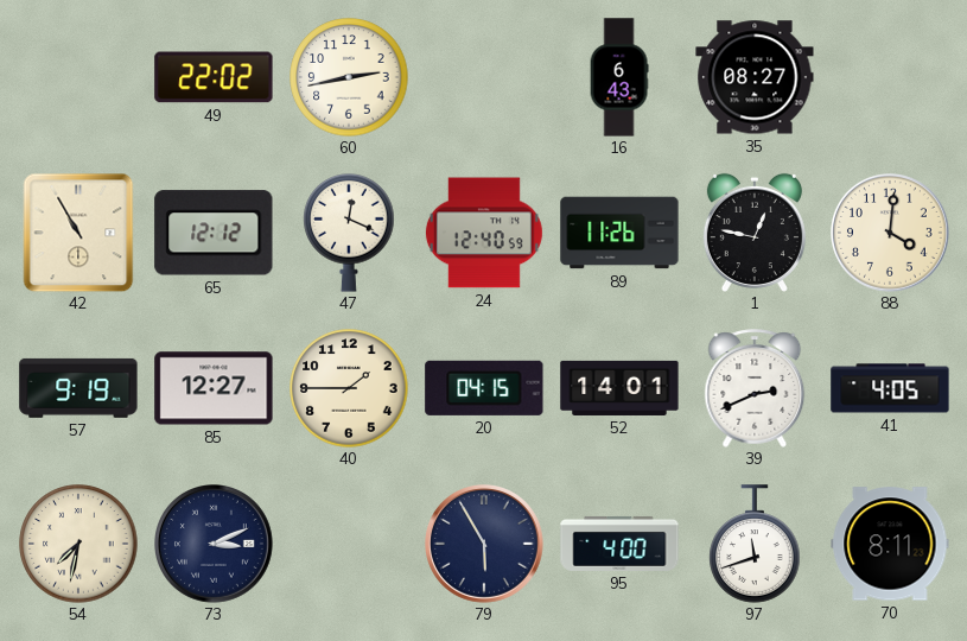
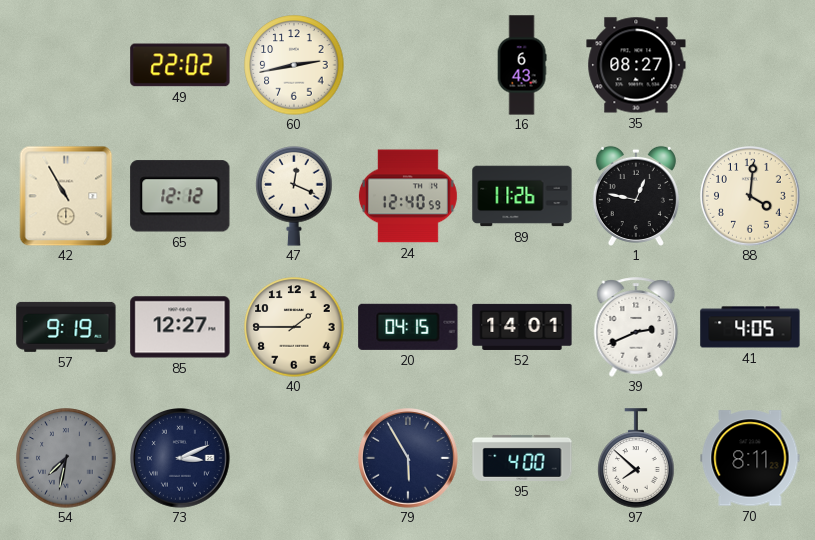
54 dial: cream -> grey (66, 458)
97: 11:42 -> 7:52 (636, 458)
